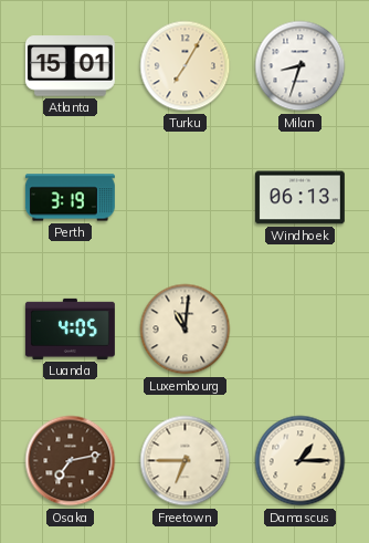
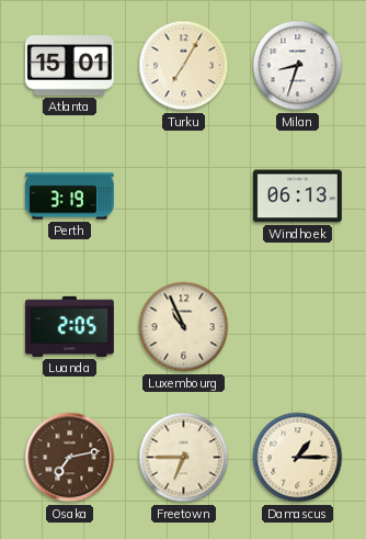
Luanda: 4:05 -> 2:05 (69, 326)
Luxembourg: 11:01 -> 10:56 (184, 327)
